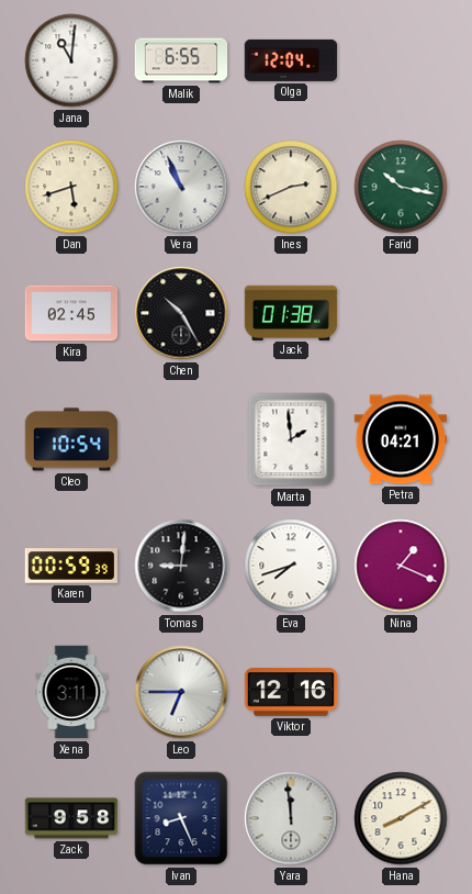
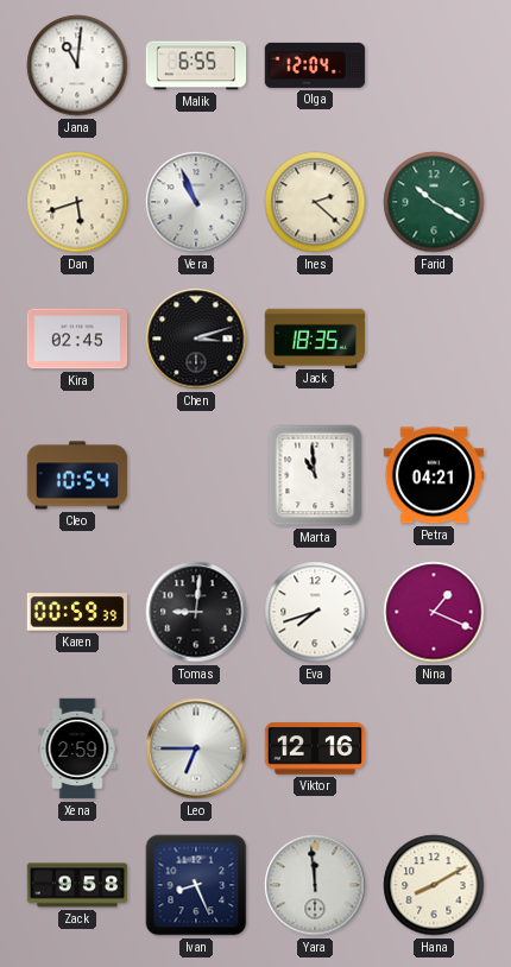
Ines: 2:41 -> 2:22 (315, 202)
Farid: 10:17 -> 10:20 (434, 202)
Chen: 10:25 -> 3:12 (196, 339)
Jack: 01:38 -> 18:35 (315, 337)
Marta: 1:59 -> 10:59 (315, 475)
Xena: 3:11 -> 2:59 (77, 748)
